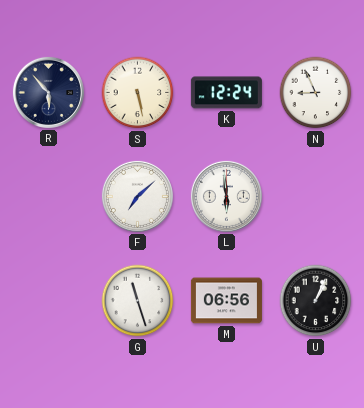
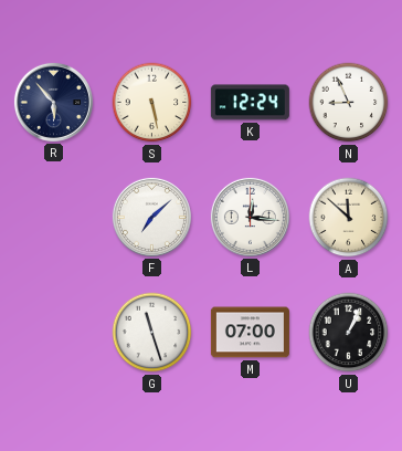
L: 5:59 -> 12:16 (250, 217)
A: none -> 11:52 (349, 218)
M: 06:56 -> 07:00 (250, 333)
